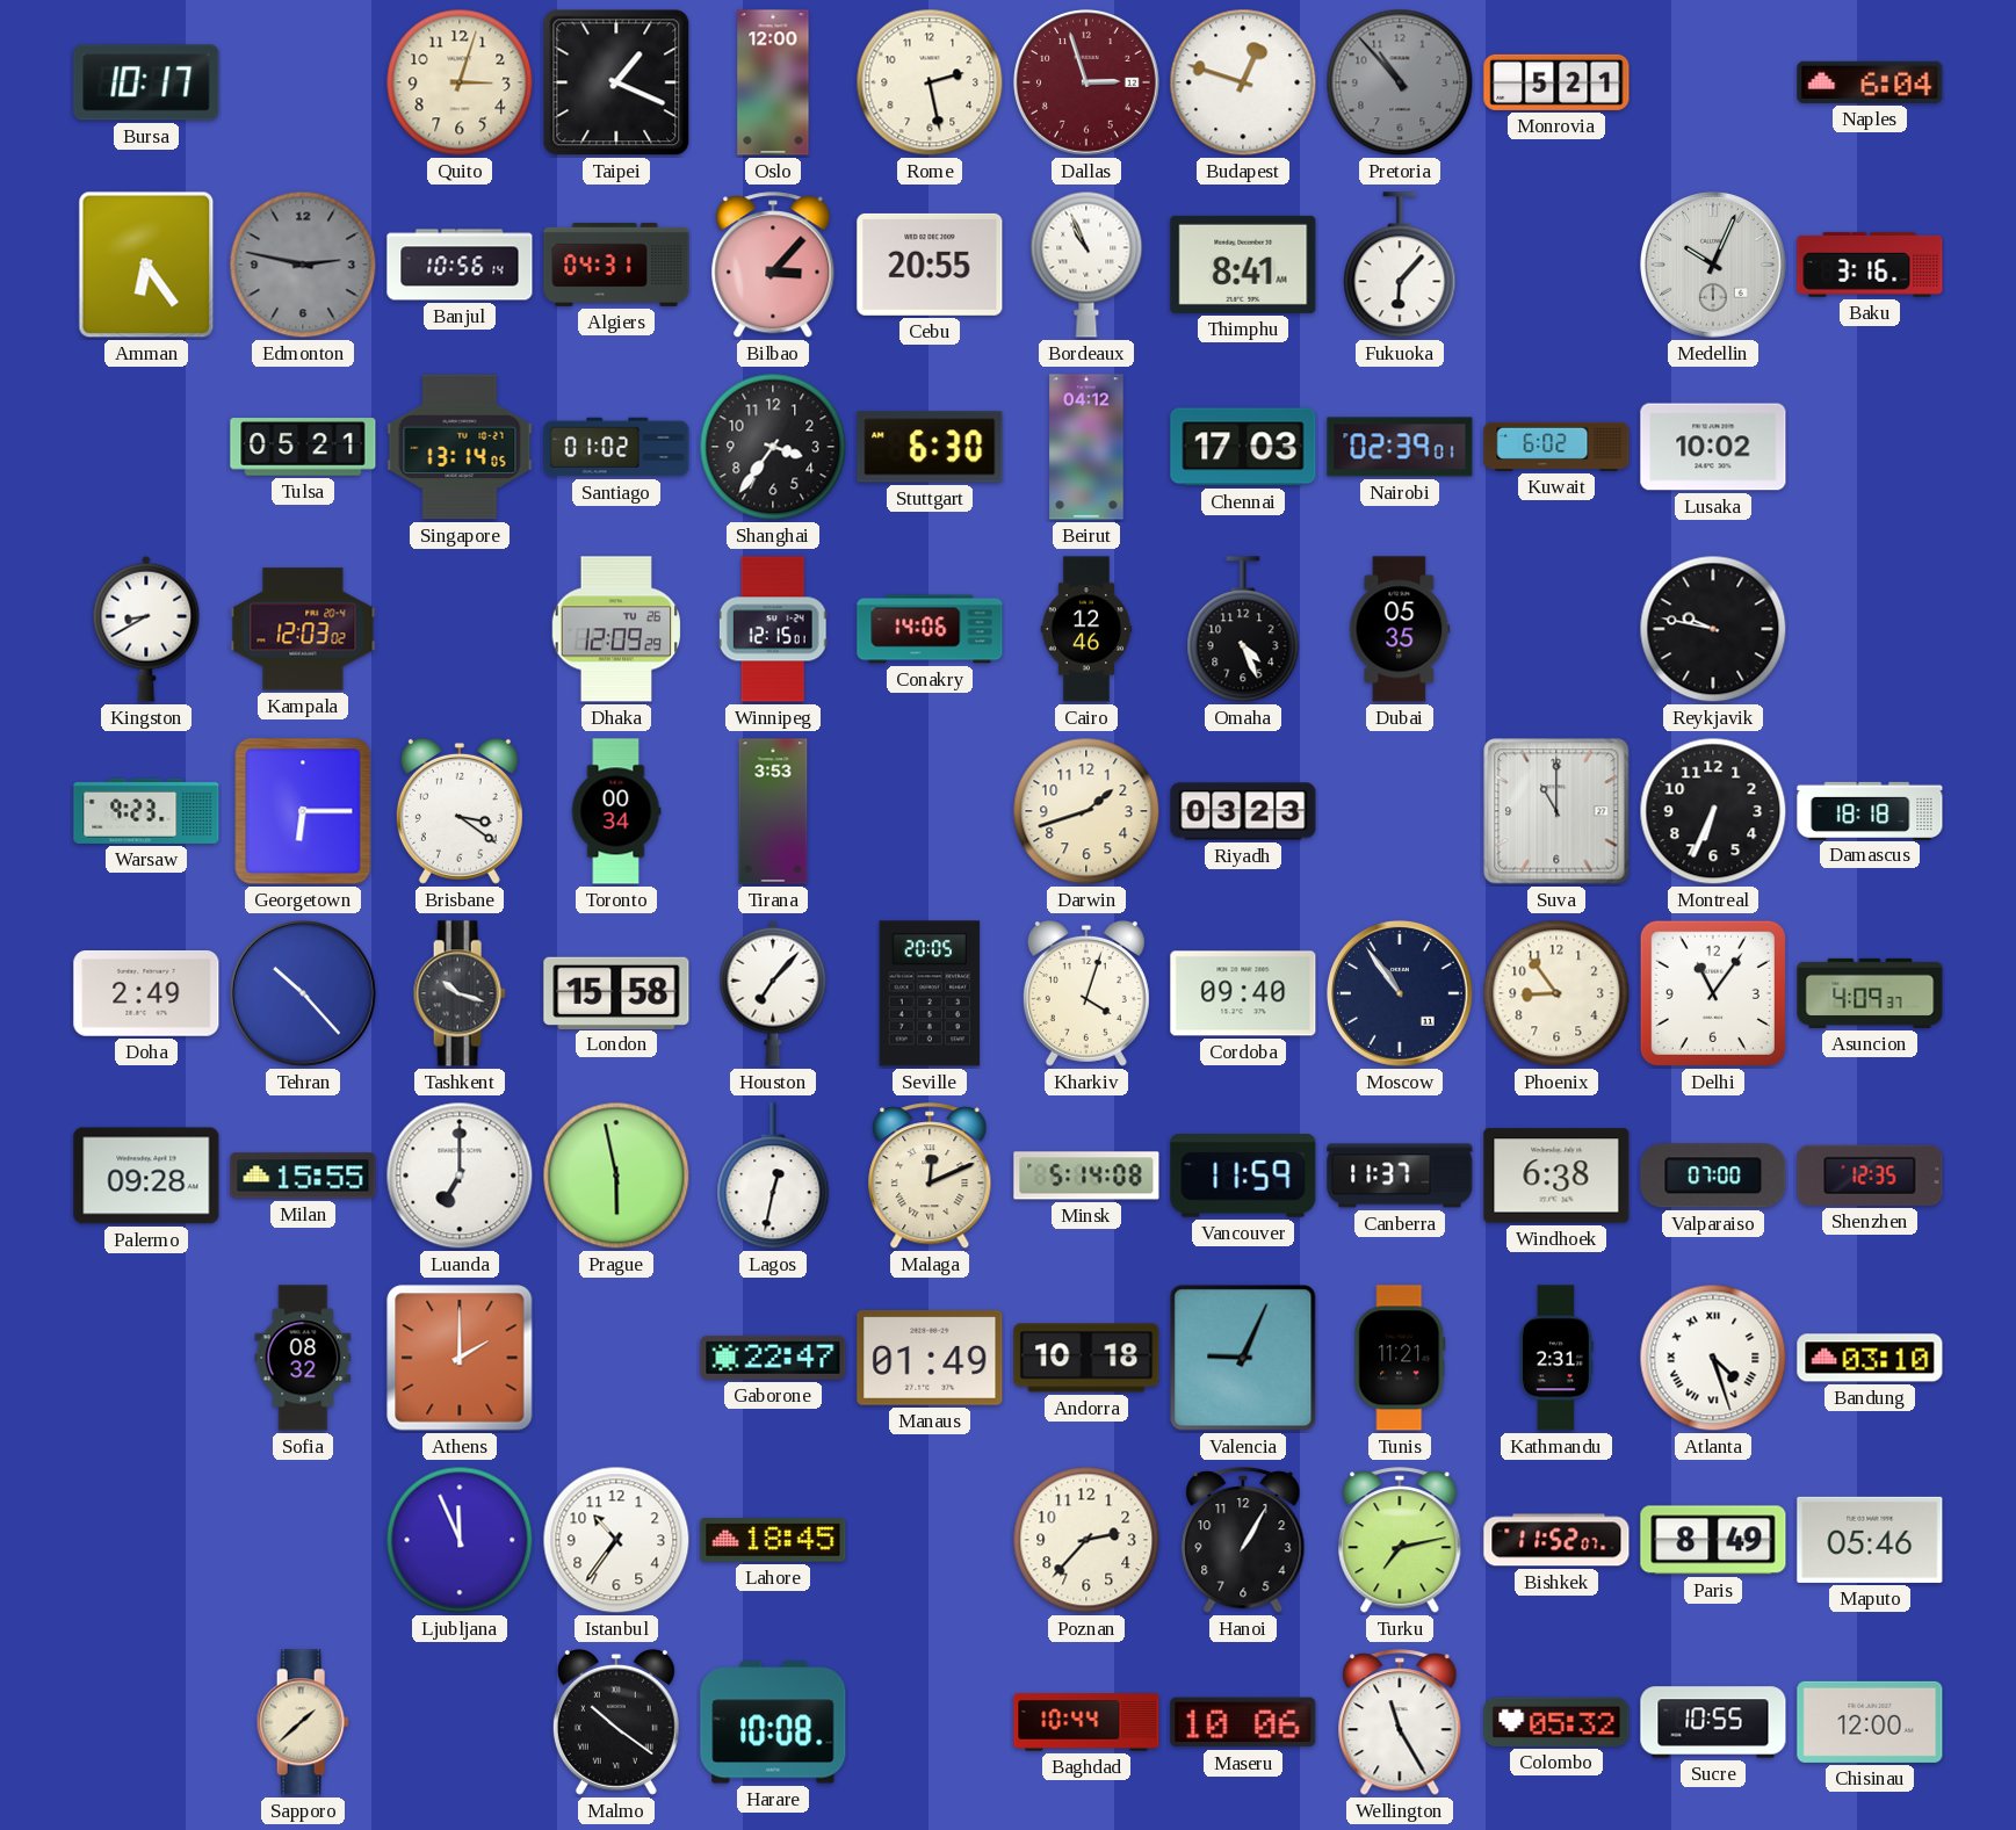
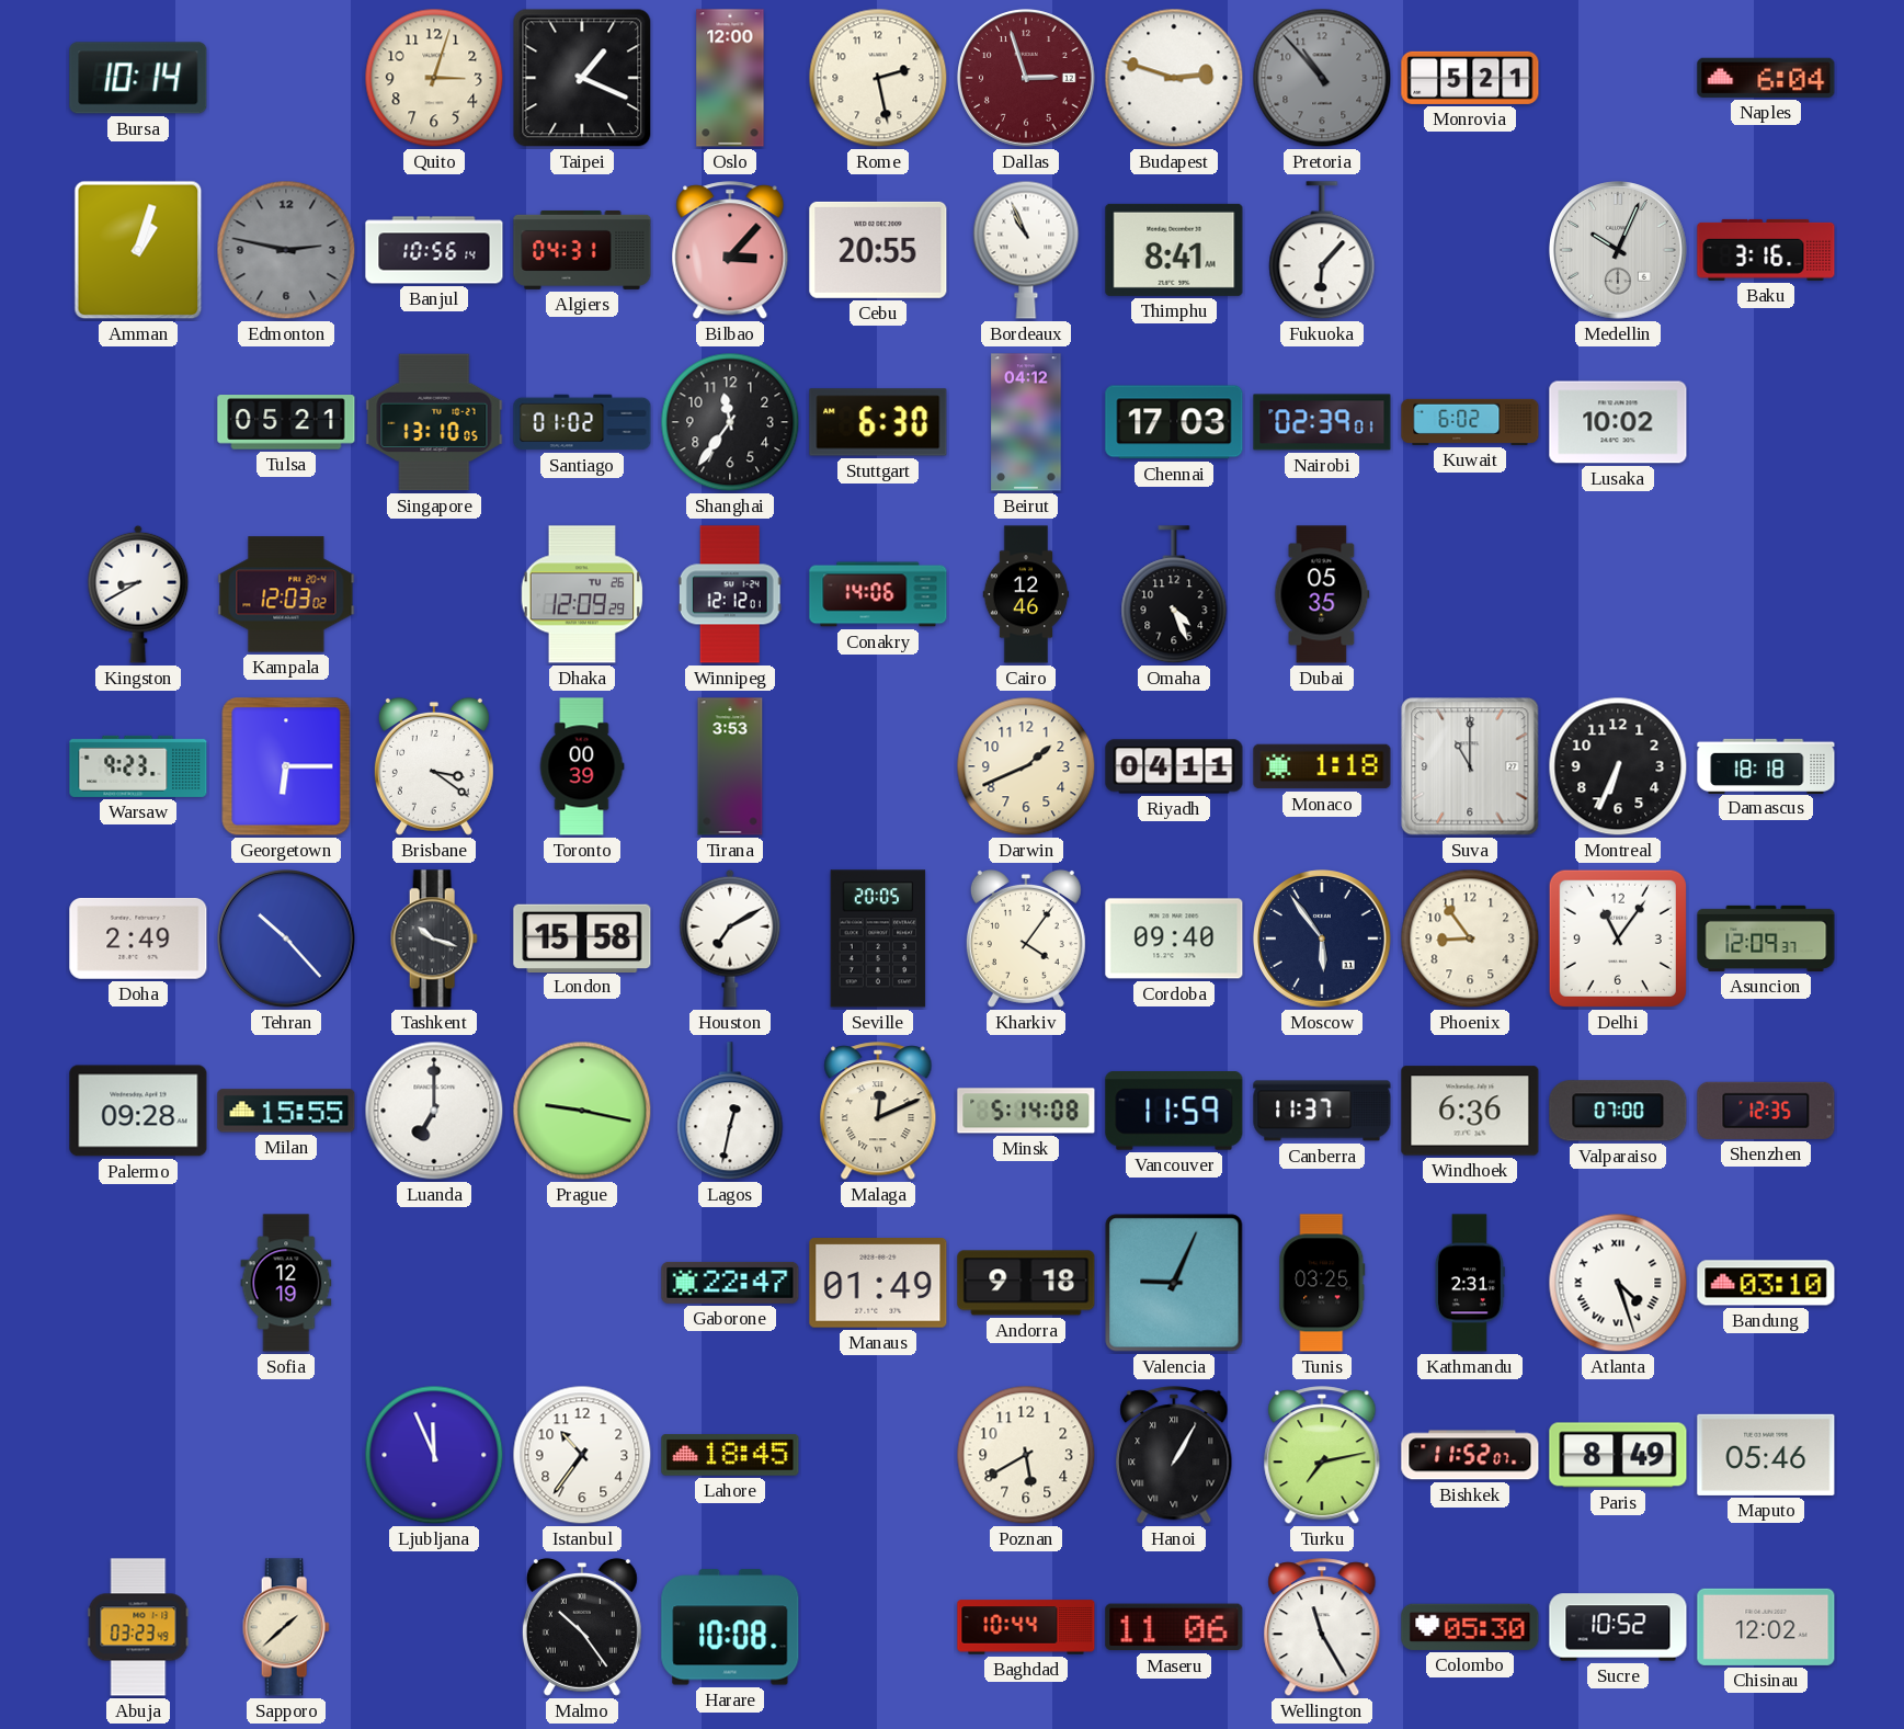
Bursa: 10:17 -> 10:14 (138, 78)
Budapest: 12:48 -> 2:48 (1174, 78)
Amman: 6:24 -> 1:03 (138, 250)
Singapore: 13:14 -> 13:10 (434, 422)
Shanghai: 3:36 -> 11:36 (730, 422)
Winnipeg: 12:15 -> 12:12 (730, 594)
Reykjavik: 9:47 -> none (1713, 629)
Toronto: 00:34 -> 00:39 (582, 766)
Darwin: 1:42 -> 1:41 (1026, 766)
Riyadh: 03:23 -> 04:11 (1174, 766)
Monaco: none -> 1:18 (1322, 766)
Houston: 7:07 -> 7:10 (730, 939)
Kharkiv: 4:03 -> 4:06 (1026, 939)
Moscow: 10:54 -> 5:54 (1323, 940)
Asuncion: 4:09 -> 12:09 (1766, 939)
Prague: 5:58 -> 9:17 (582, 1111)
Windhoek: 6:38 -> 6:36 (1470, 1111)
Sofia: 08:32 -> 12:19 (286, 1283)
Athens: 2:00 -> none (460, 1358)
Andorra: 10:18 -> 9:18 (1026, 1283)
Tunis: 11:21 -> 03:25 (1322, 1283)
Poznan: 2:37 -> 5:40 (1026, 1455)
Hanoi numerals: Arabic -> Roman (1174, 1456)
Abuja: none -> 03:23 (138, 1627)
Malmo: 10:21 -> 10:24 (582, 1627)
Maseru: 10:06 -> 11:06 (1174, 1627)
Colombo: 05:32 -> 05:30 (1470, 1627)
Sucre: 10:55 -> 10:52 (1618, 1627)
Chisinau: 12:00 -> 12:02 (1766, 1627)
